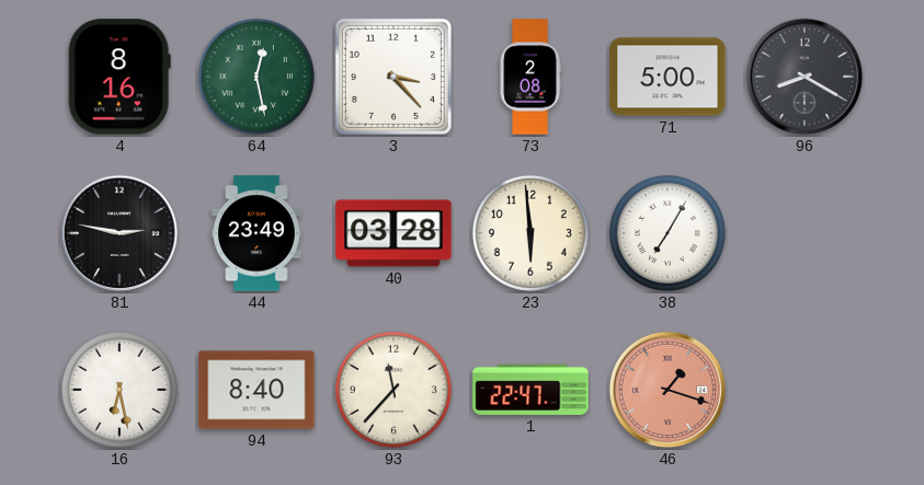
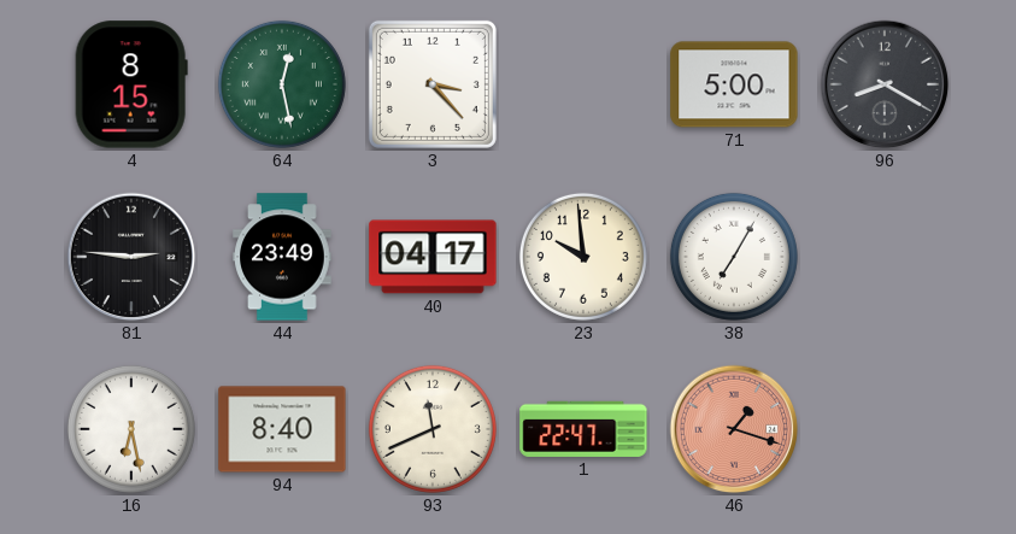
4: 8:16 -> 8:15 (131, 84)
73: 2:08 -> none (531, 77)
81: 2:47 -> 2:46 (131, 257)
40: 03:28 -> 04:17 (433, 257)
23: 5:59 -> 9:59 (583, 257)
93: 11:37 -> 11:41 (433, 429)
